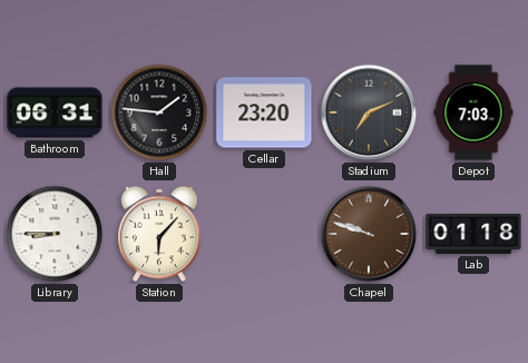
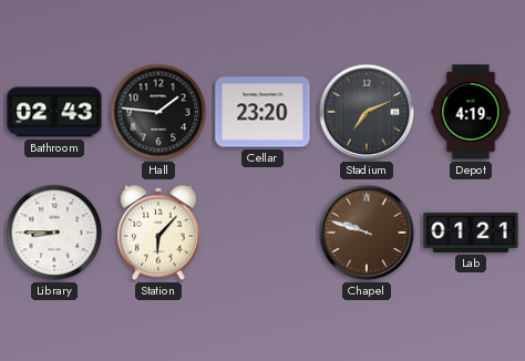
Bathroom: 06:31 -> 02:43 (54, 112)
Depot: 7:03 -> 4:19 (471, 112)
Lab: 01:18 -> 01:21 (471, 233)
